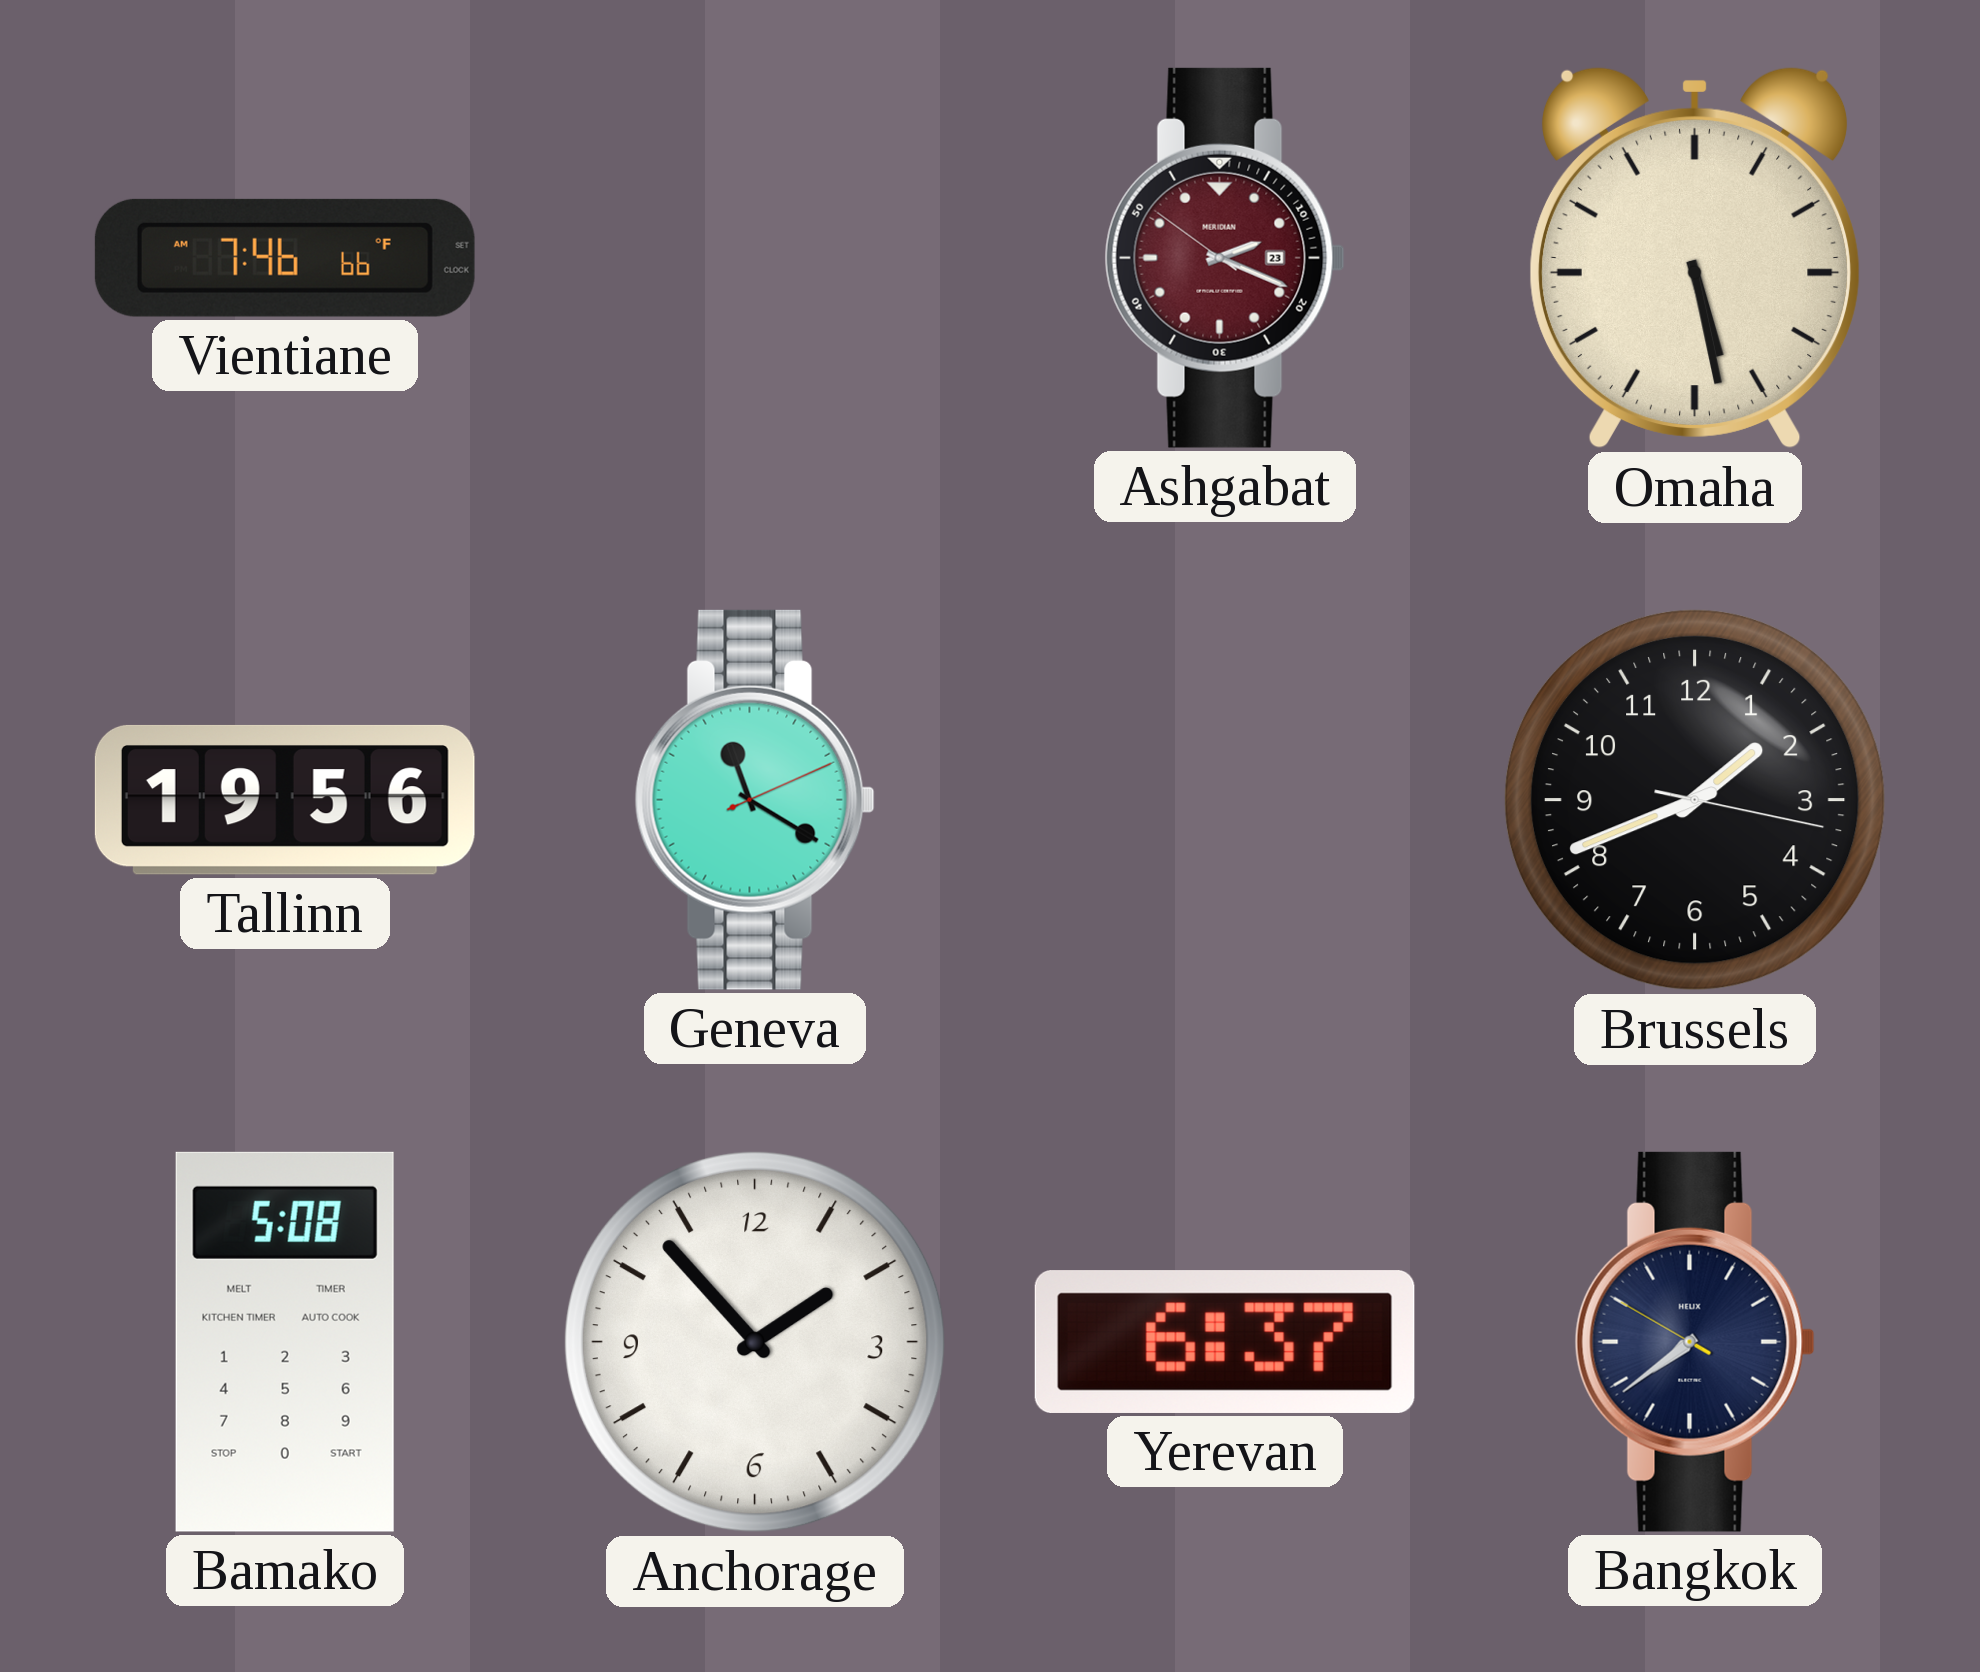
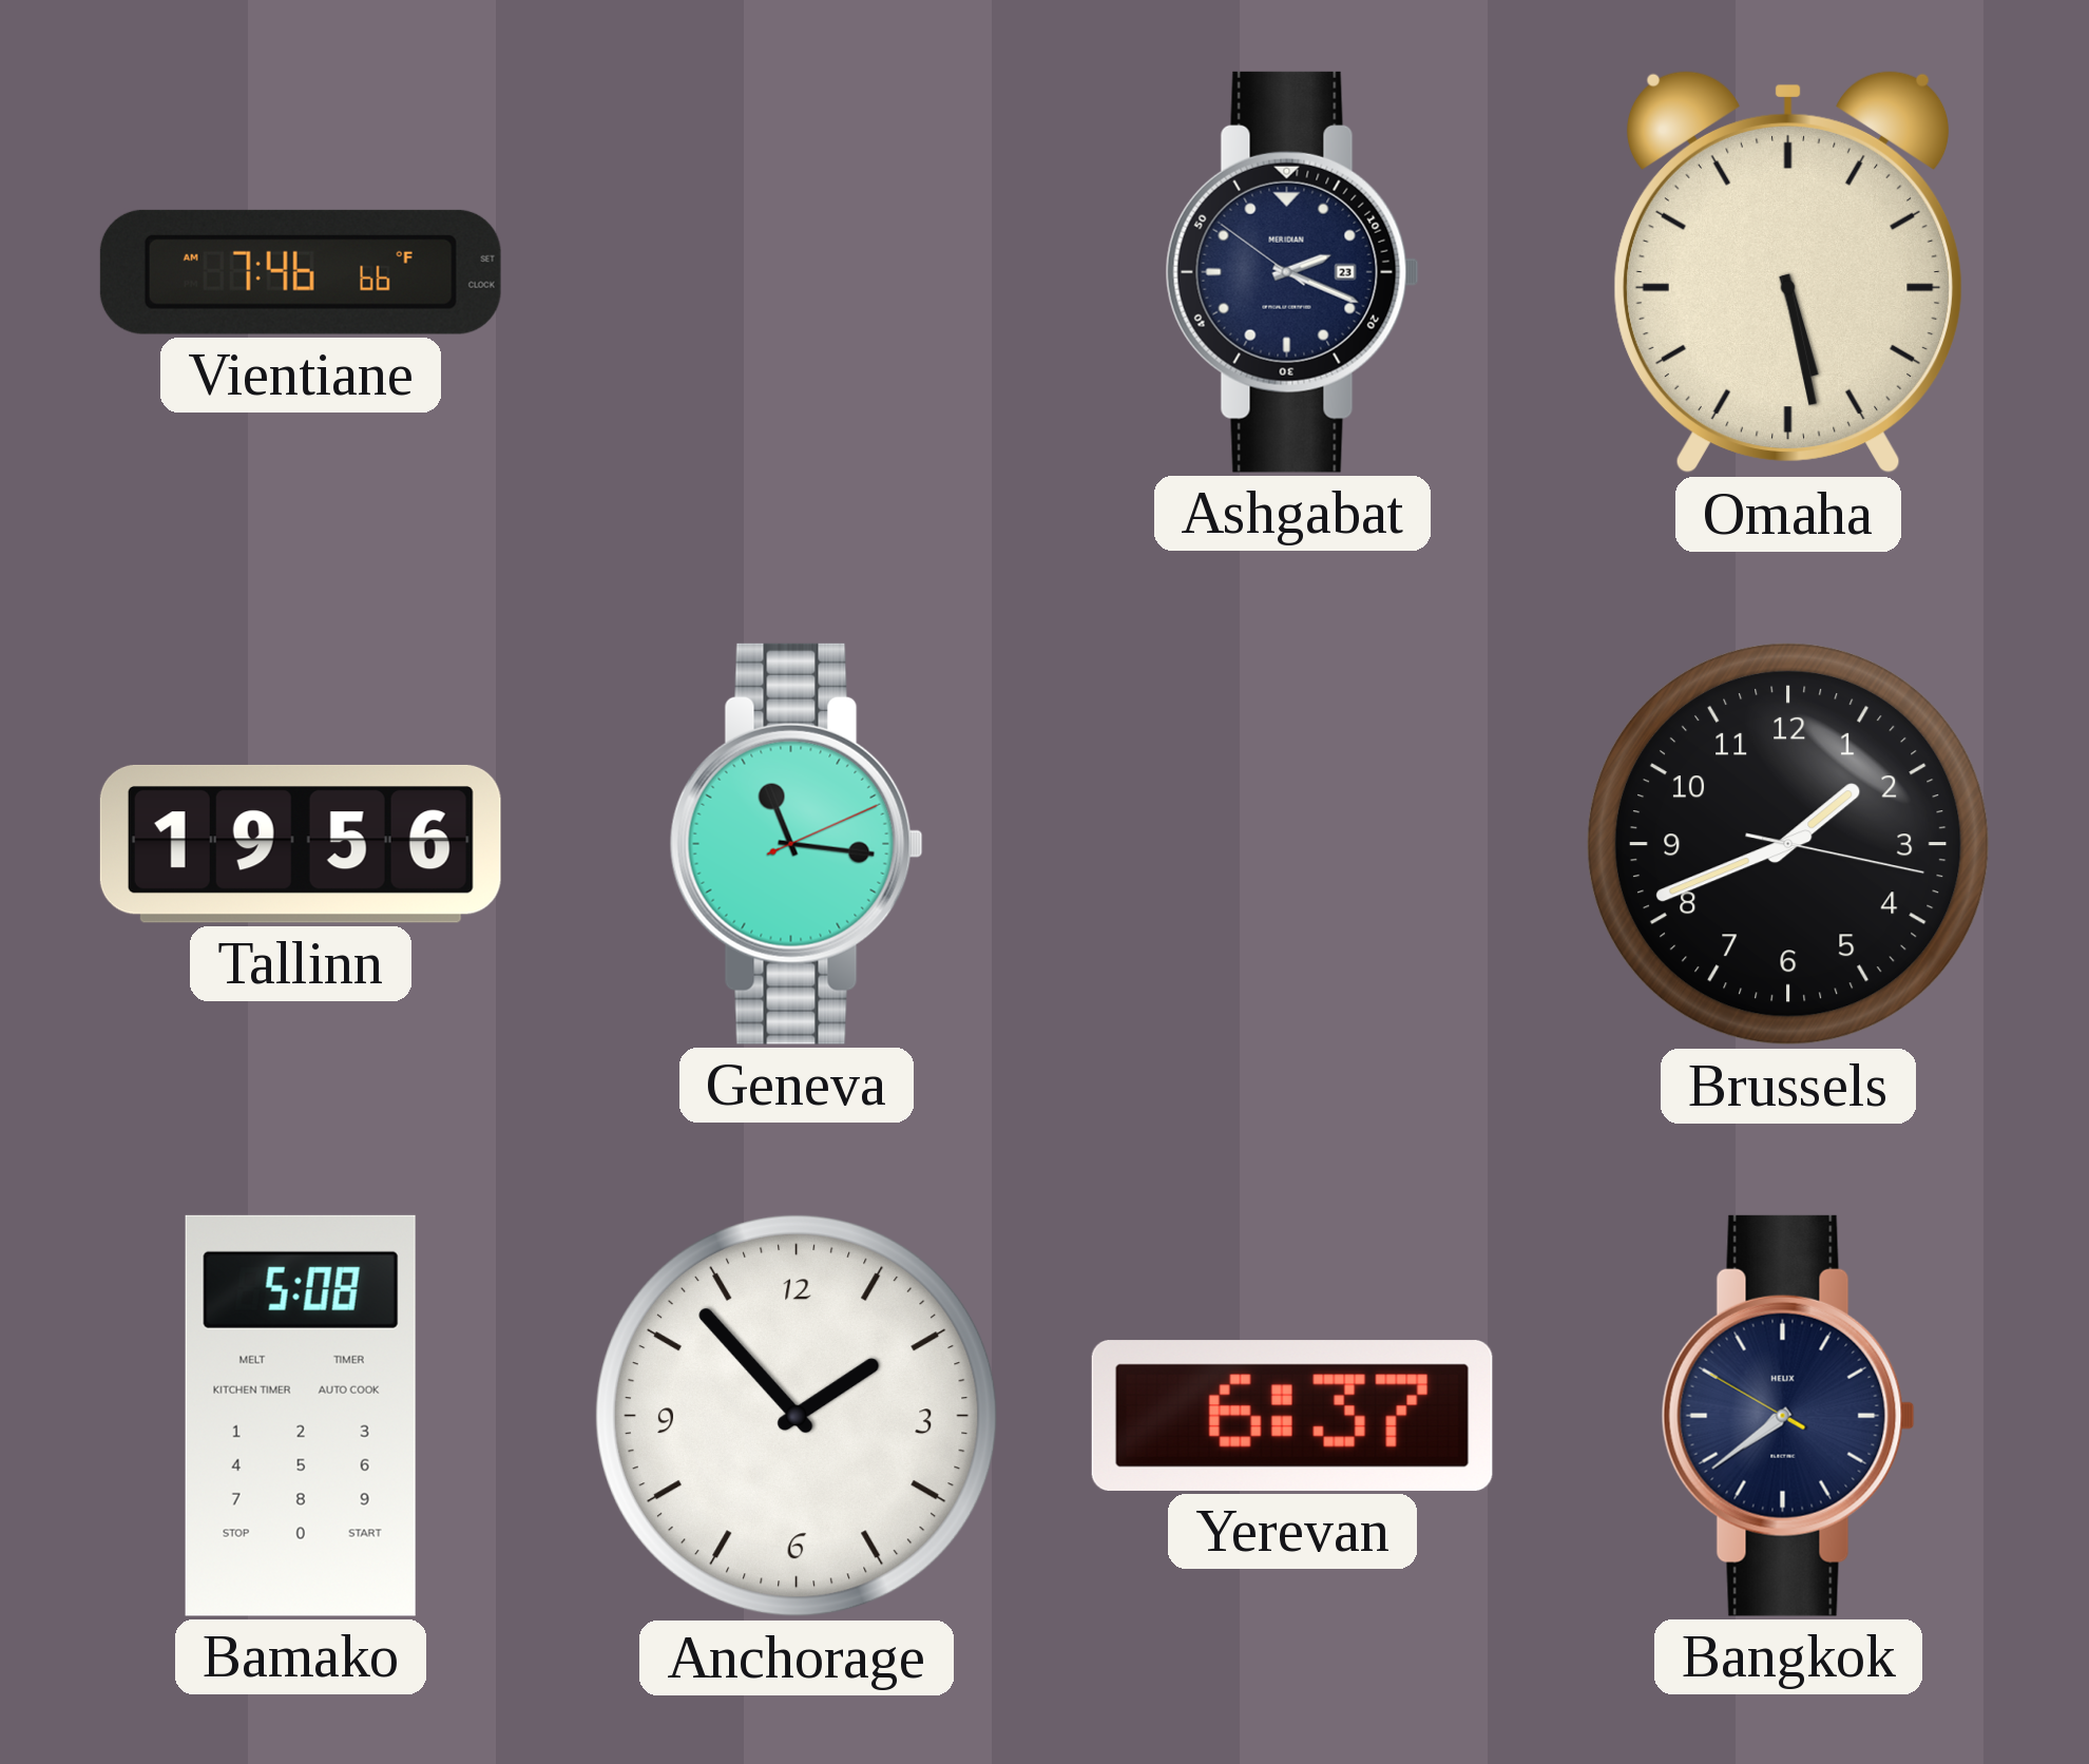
Ashgabat dial: burgundy -> navy (1292, 272)
Geneva: 11:20 -> 11:16 (797, 844)
